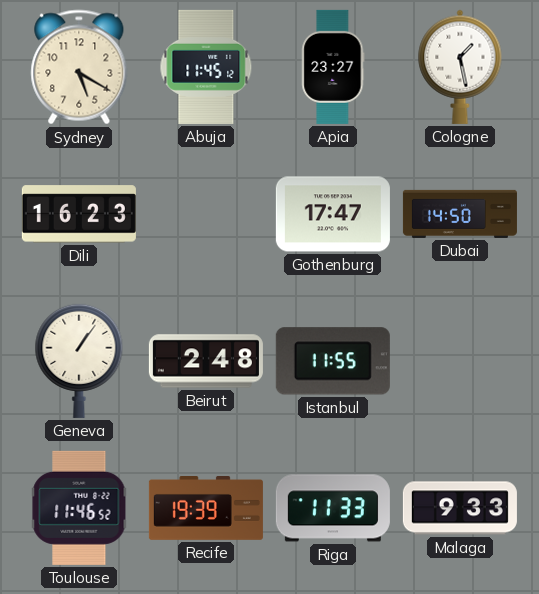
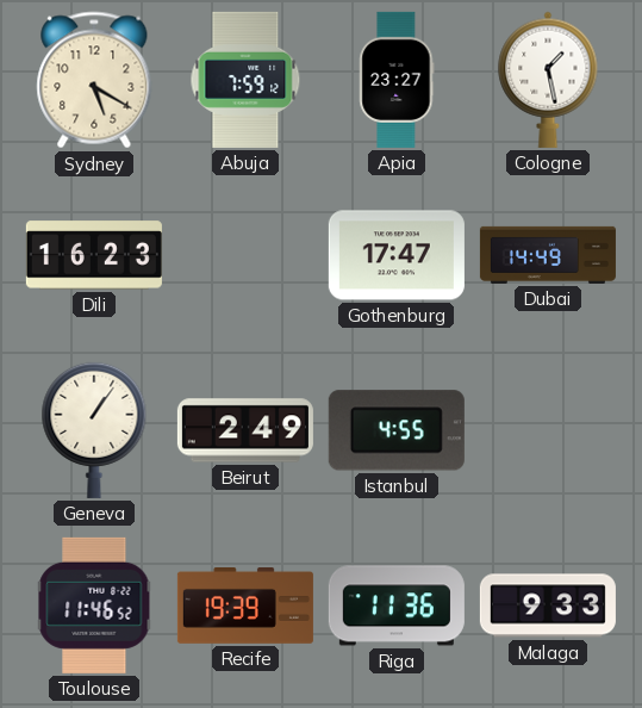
Abuja: 11:45 -> 7:59 (245, 80)
Dubai: 14:50 -> 14:49 (548, 255)
Beirut: 2:48 -> 2:49 (245, 430)
Istanbul: 11:55 -> 4:55 (397, 430)
Riga: 11:33 -> 11:36 (397, 605)
